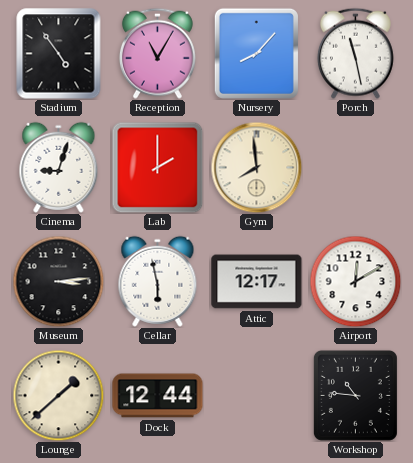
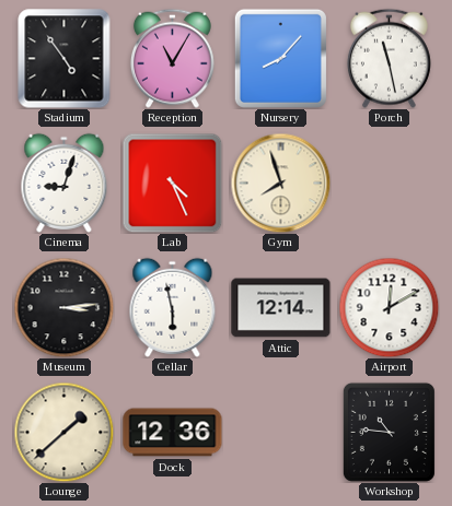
Lab: 2:00 -> 4:26 (172, 183)
Gym: 7:59 -> 7:57 (280, 183)
Attic: 12:17 -> 12:14 (281, 308)
Dock: 12:44 -> 12:36 (173, 433)
